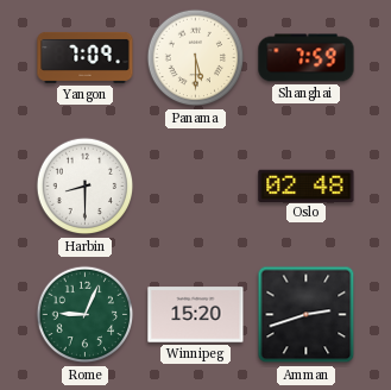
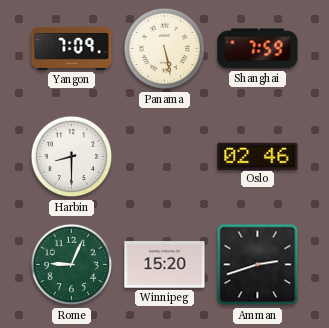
Panama: 5:30 -> 5:28 (165, 49)
Oslo: 02:48 -> 02:46 (258, 156)
